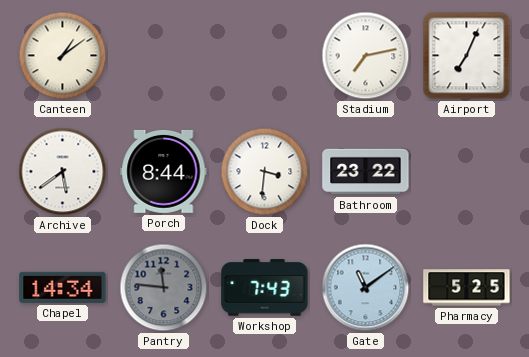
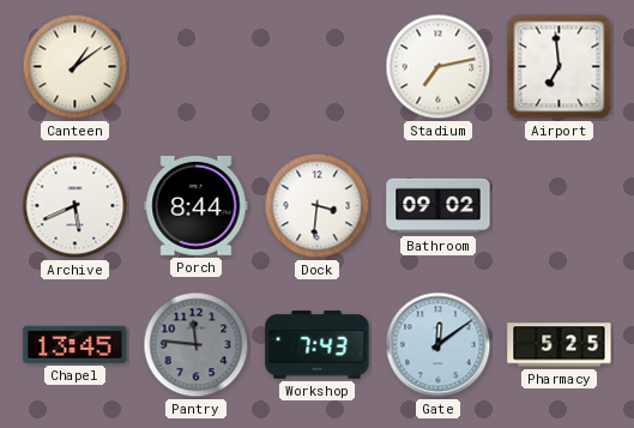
Airport: 7:04 -> 6:59 (560, 67)
Archive: 5:39 -> 5:41 (76, 206)
Bathroom: 23:22 -> 09:02 (439, 206)
Chapel: 14:34 -> 13:45 (76, 344)
Gate: 11:09 -> 12:09 (439, 345)
